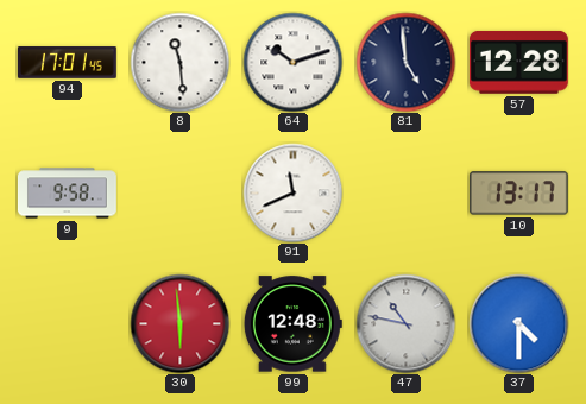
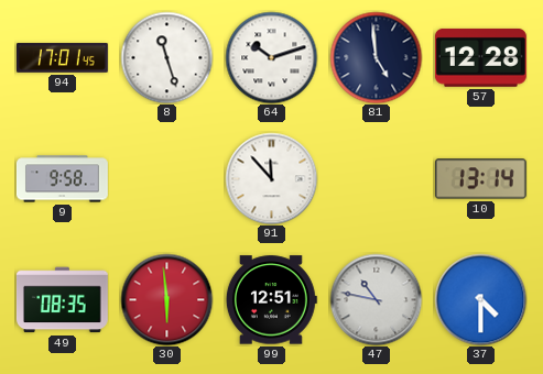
8: 11:29 -> 11:27 (166, 57)
91: 11:41 -> 11:53 (271, 178)
10: 13:17 -> 13:14 (480, 179)
49: none -> 08:35 (62, 300)
99: 12:48 -> 12:51 (271, 300)
